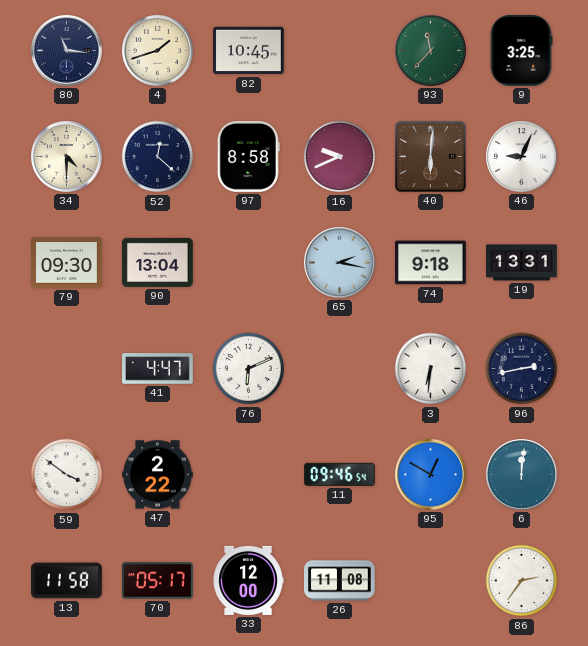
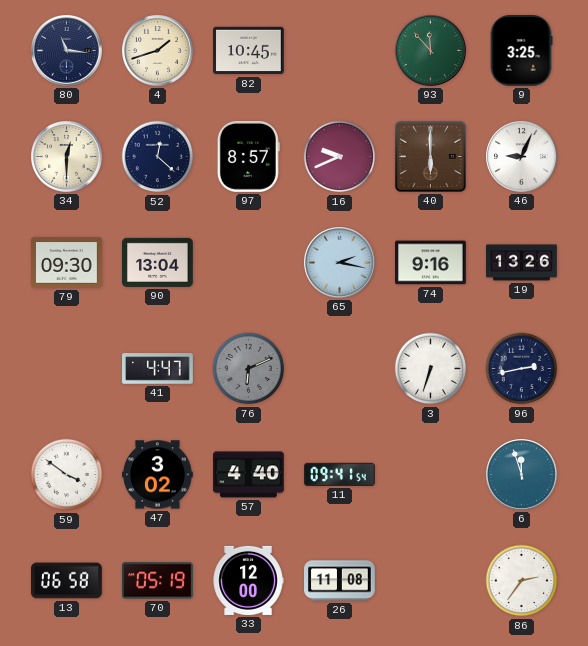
93: 11:37 -> 11:53 (431, 51)
34: 4:30 -> 12:30 (67, 157)
97: 8:58 -> 8:57 (248, 157)
40: 6:01 -> 6:00 (430, 156)
74: 9:18 -> 9:16 (431, 263)
19: 13:31 -> 13:26 (522, 263)
76 dial: white -> grey (249, 369)
3: 6:31 -> 6:33 (431, 369)
47: 2:22 -> 3:02 (158, 475)
57: none -> 4:40 (249, 475)
11: 09:46 -> 09:41 (340, 474)
95: 12:50 -> none (431, 475)
6: 12:01 -> 11:57 (522, 475)
13: 11:58 -> 06:58 (67, 581)
70: 05:17 -> 05:19 (158, 581)
